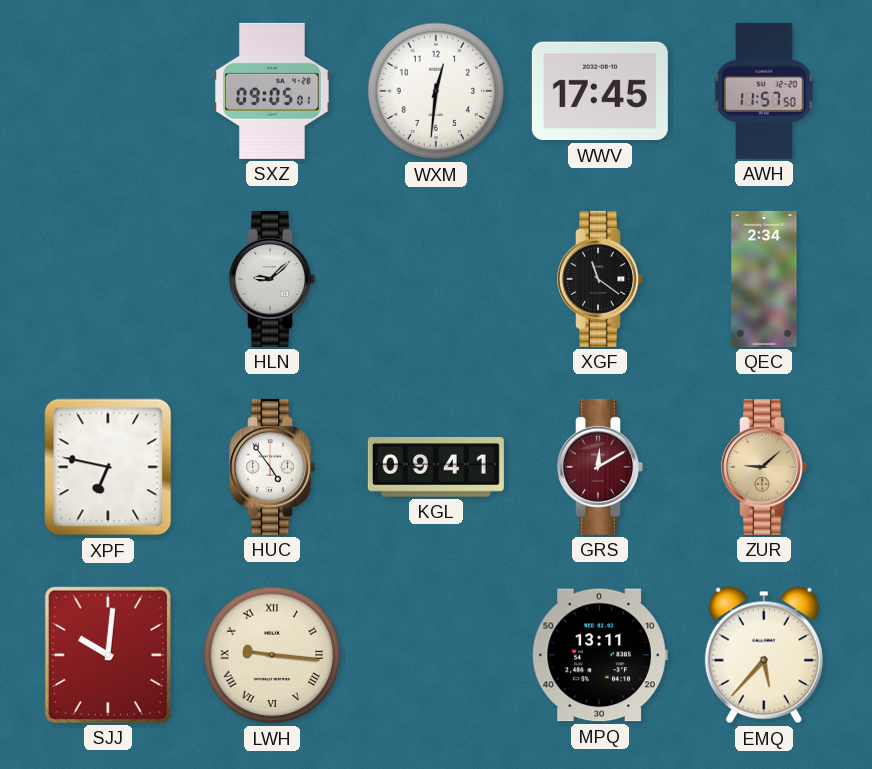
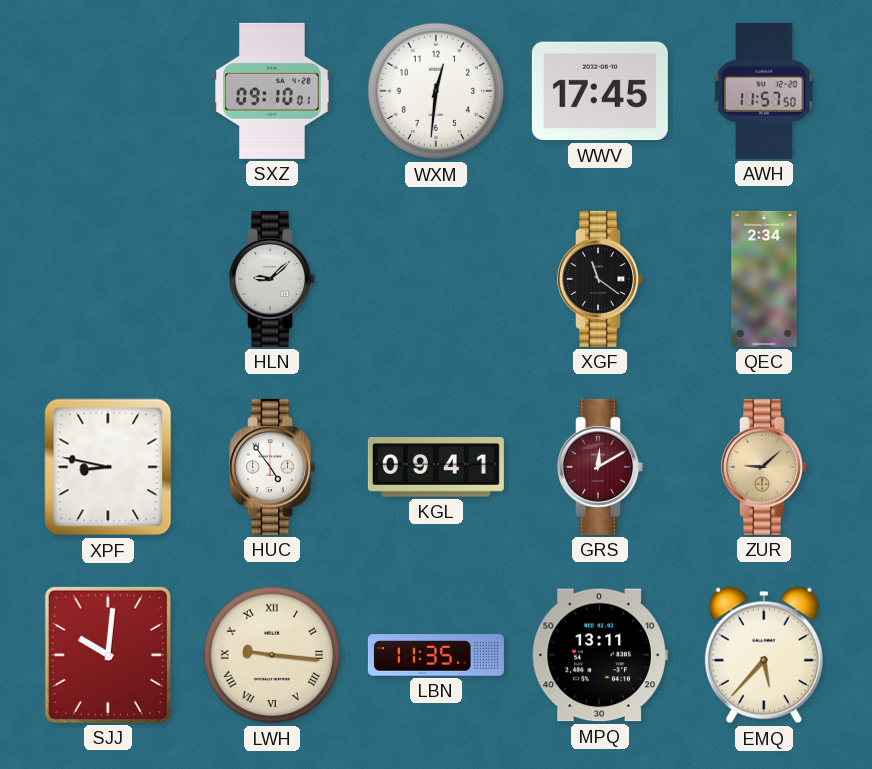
SXZ: 09:05 -> 09:10 (272, 91)
XPF: 6:47 -> 8:47 (108, 467)
LBN: none -> 11:35 (436, 655)
